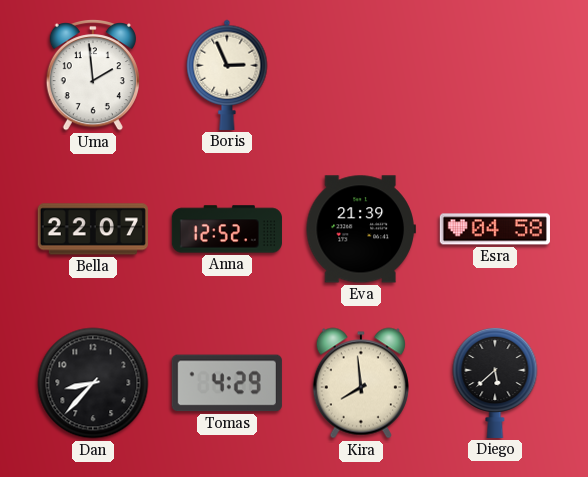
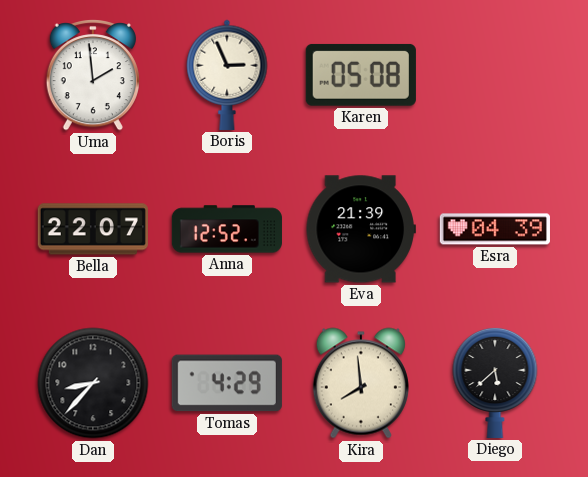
Karen: none -> 05:08 (361, 75)
Esra: 04:58 -> 04:39 (495, 229)
